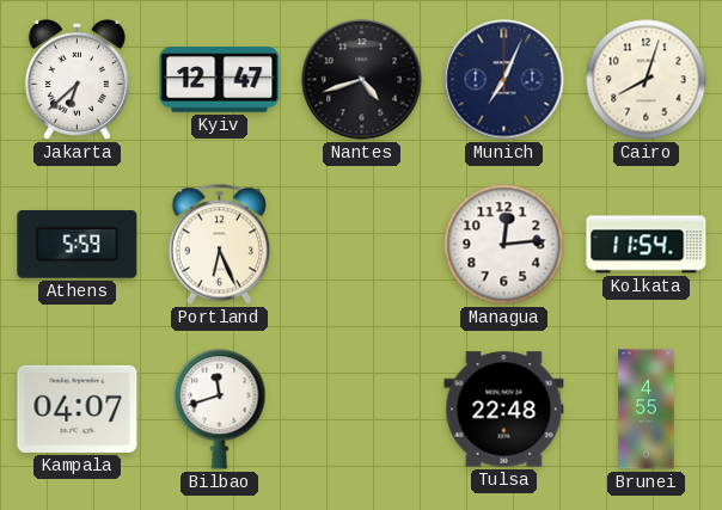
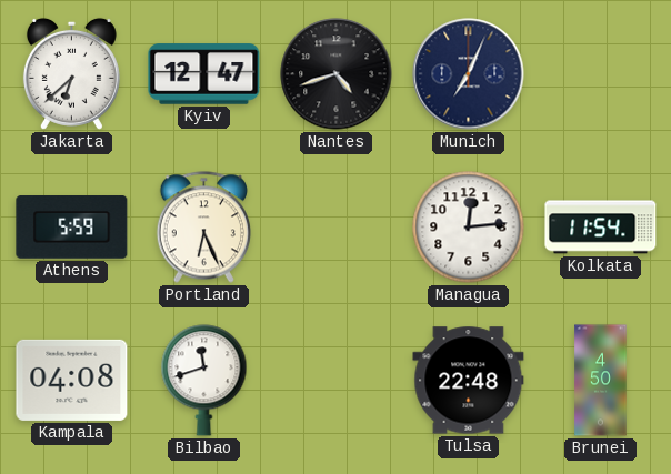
Cairo: 8:03 -> none (647, 80)
Kampala: 04:07 -> 04:08 (72, 380)
Brunei: 4:55 -> 4:50 (601, 381)
